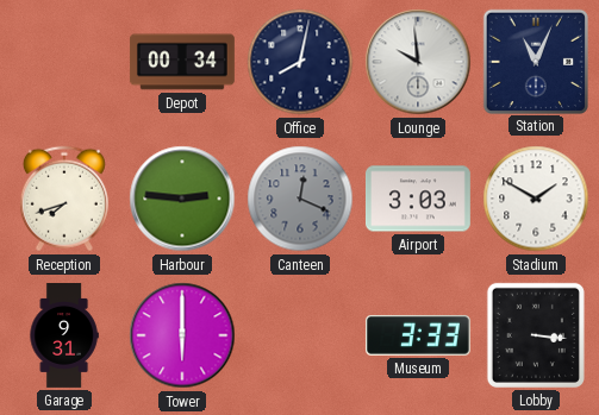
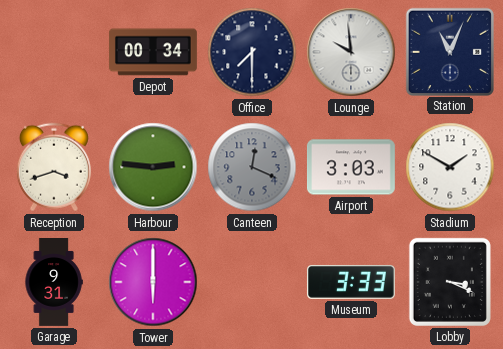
Office: 8:02 -> 7:30 (252, 52)
Reception: 7:42 -> 3:42 (54, 167)
Lobby: 3:16 -> 3:19 (450, 282)
